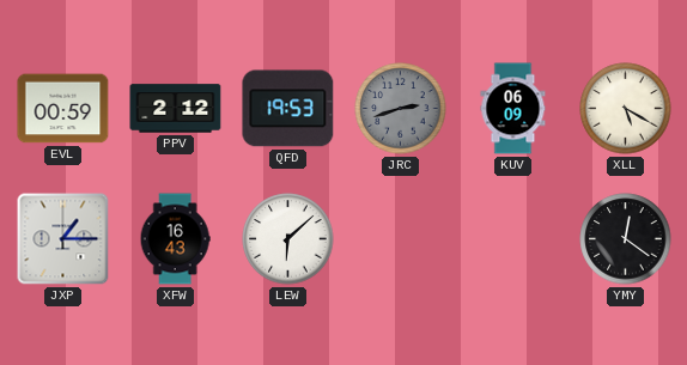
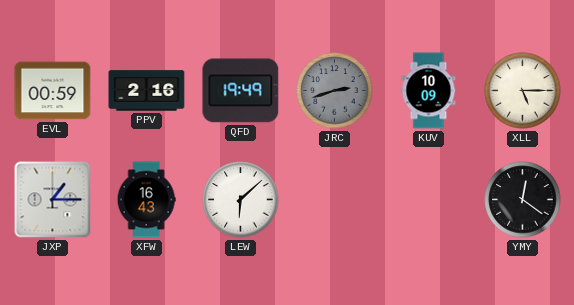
PPV: 2:12 -> 2:16 (147, 91)
QFD: 19:53 -> 19:49 (241, 91)
KUV: 06:09 -> 10:09 (429, 91)
XLL: 5:20 -> 5:15 (523, 91)
